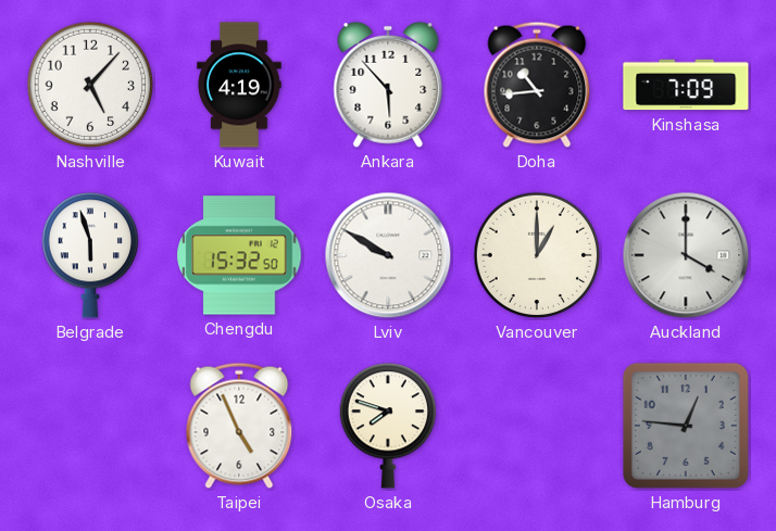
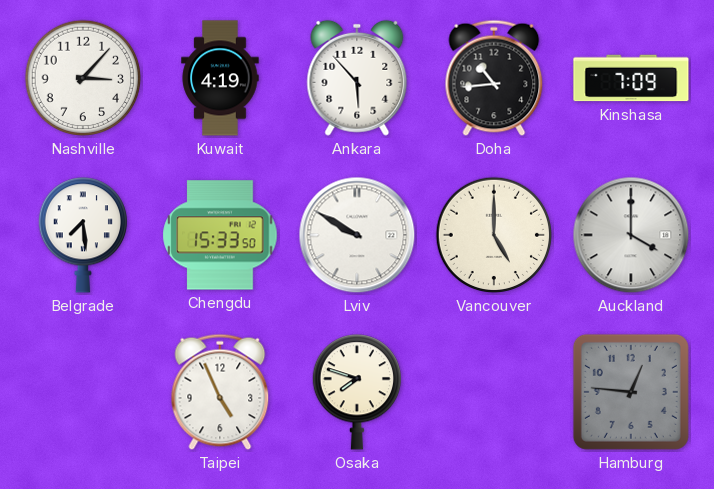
Nashville: 5:07 -> 3:07 (83, 78)
Belgrade: 5:57 -> 7:29 (82, 235)
Chengdu: 15:32 -> 15:33 (220, 235)
Vancouver: 1:00 -> 5:00 (494, 235)
